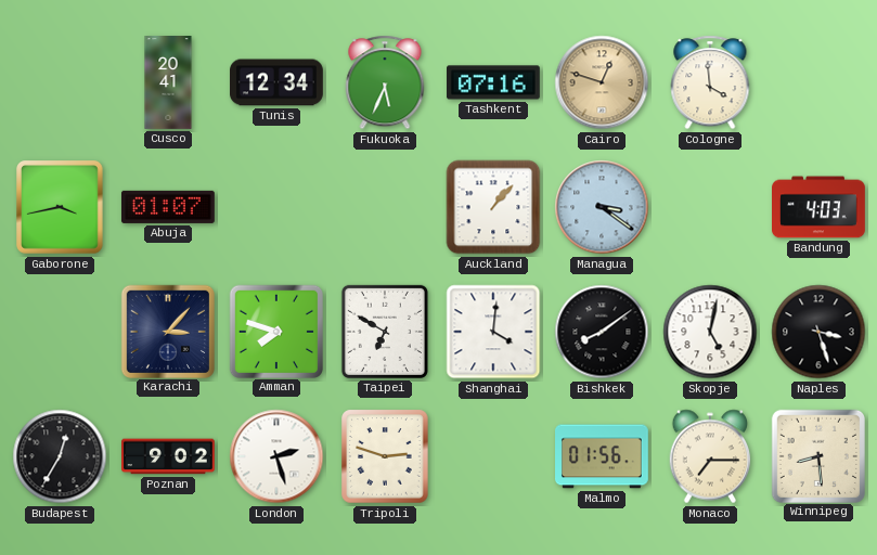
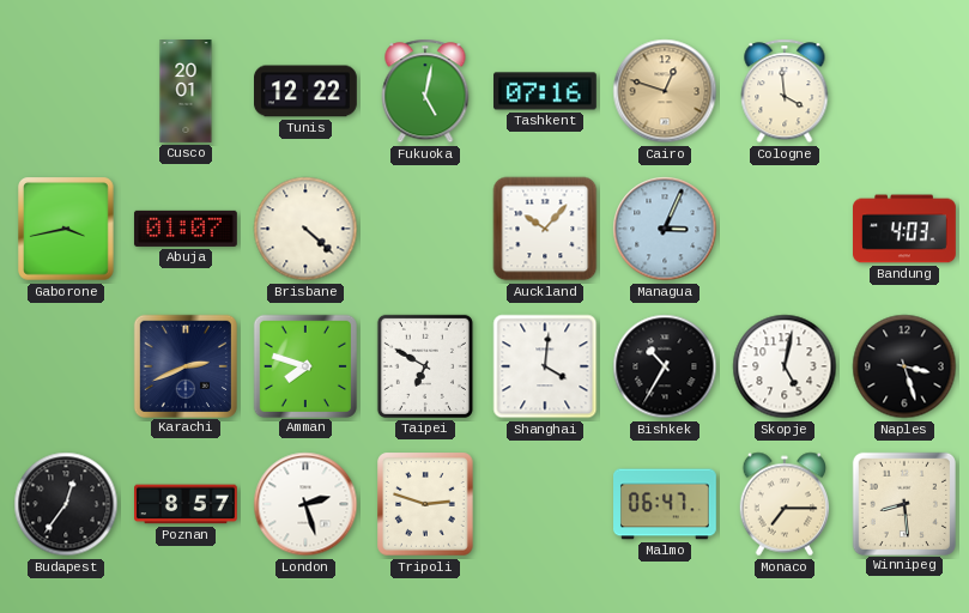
Cusco: 20:41 -> 20:01 (186, 92)
Tunis: 12:34 -> 12:22 (307, 91)
Fukuoka: 5:34 -> 5:02 (425, 91)
Brisbane: none -> 4:22 (305, 229)
Auckland: 1:07 -> 10:07 (545, 229)
Managua: 3:21 -> 3:04 (665, 229)
Karachi: 3:07 -> 2:41 (186, 365)
Bishkek: 8:09 -> 10:35 (665, 366)
Budapest: 12:35 -> 12:36 (66, 504)
Poznan: 9:02 -> 8:57 (187, 504)
Malmo: 01:56 -> 06:47 (666, 504)
